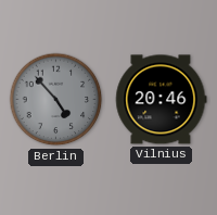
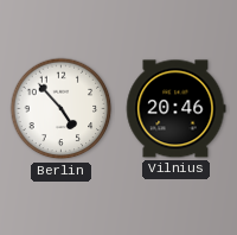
Berlin dial: grey -> white (62, 109)
